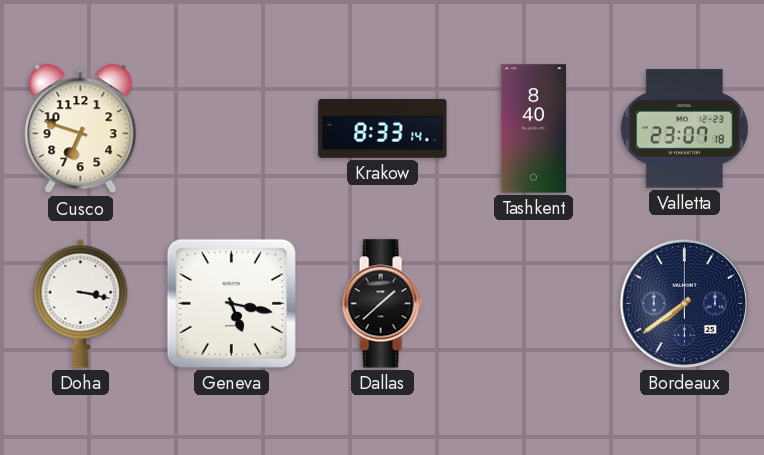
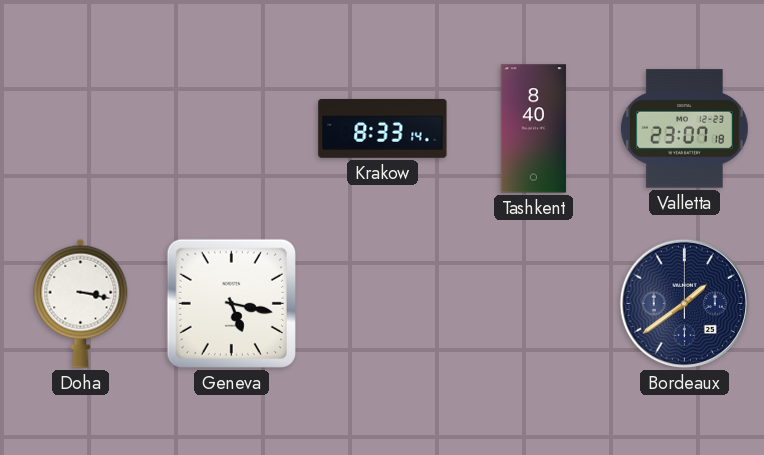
Cusco: 6:48 -> none (81, 129)
Dallas: 1:38 -> none (382, 304)
Bordeaux: 7:39 -> 1:39 (684, 303)
